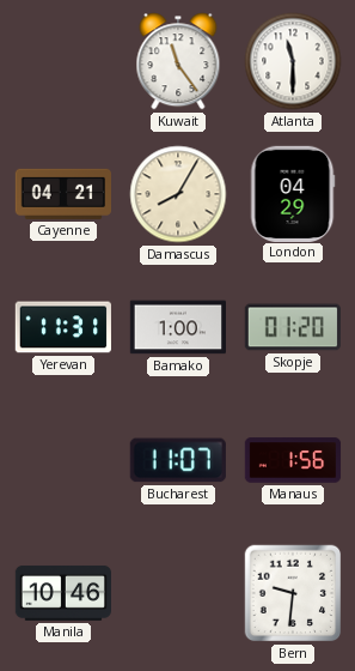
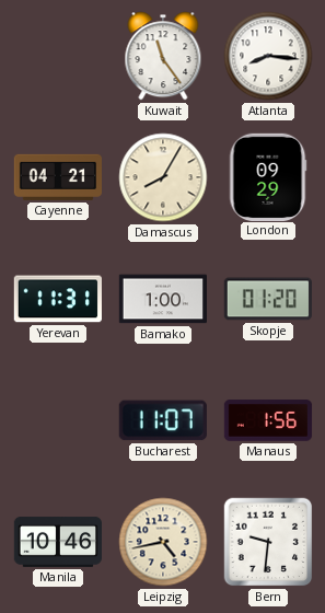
Atlanta: 11:30 -> 8:16 (268, 56)
London: 04:29 -> 09:29 (268, 176)
Leipzig: none -> 4:43 (163, 542)
